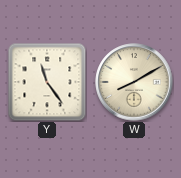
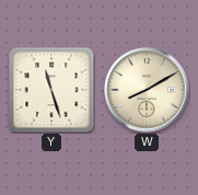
Y: 11:24 -> 11:27 (51, 90)
